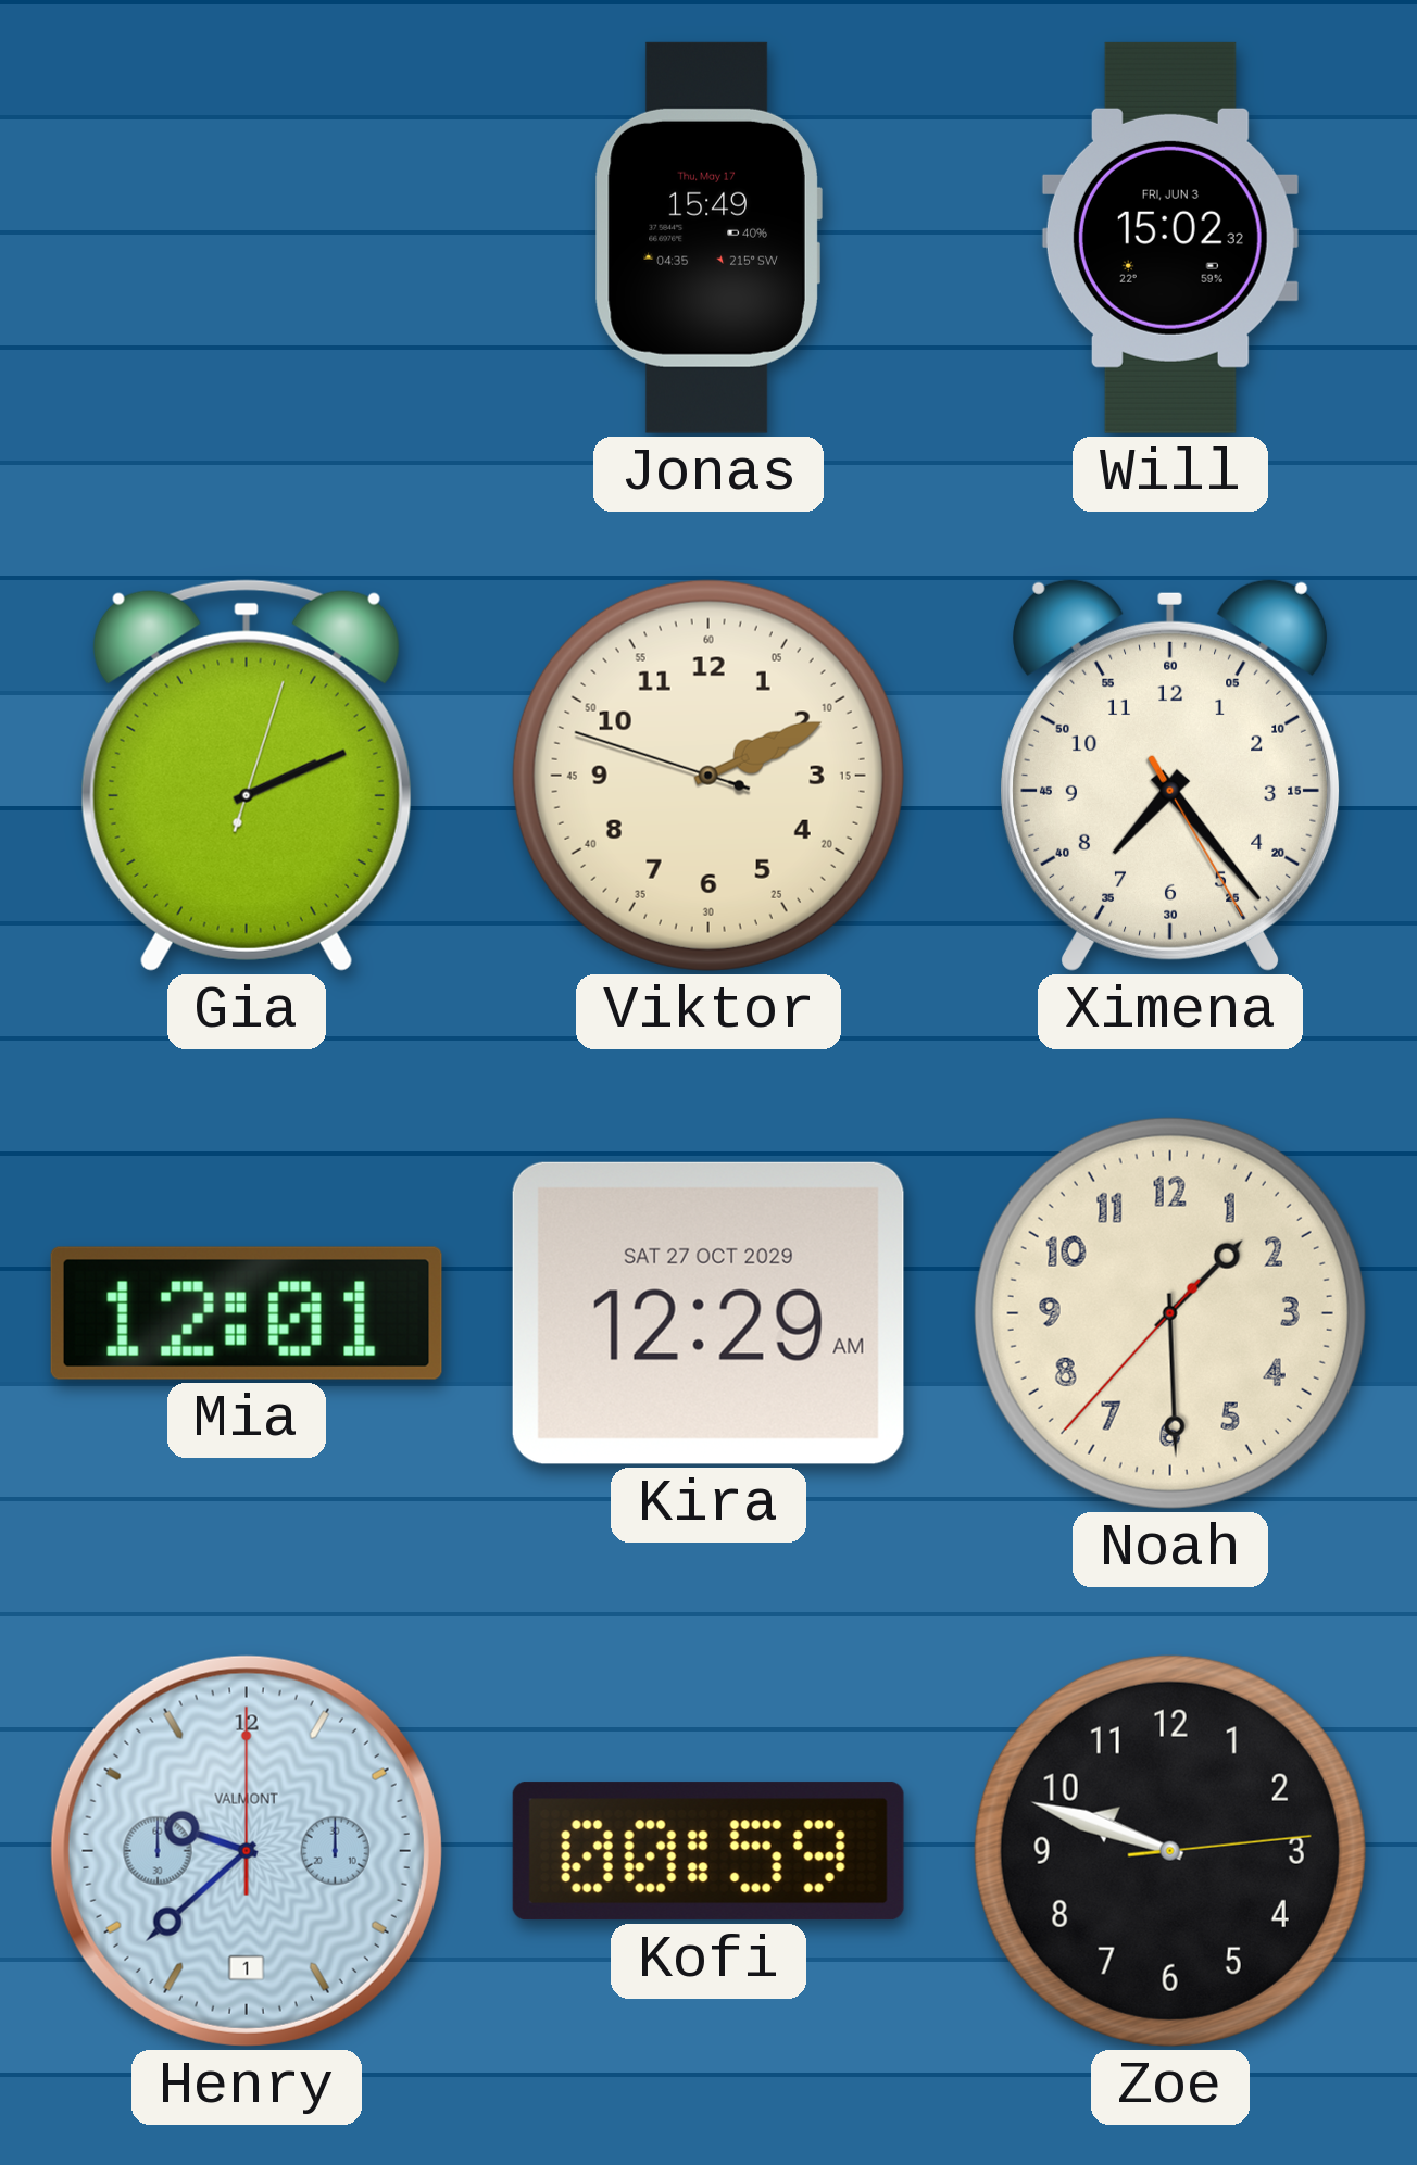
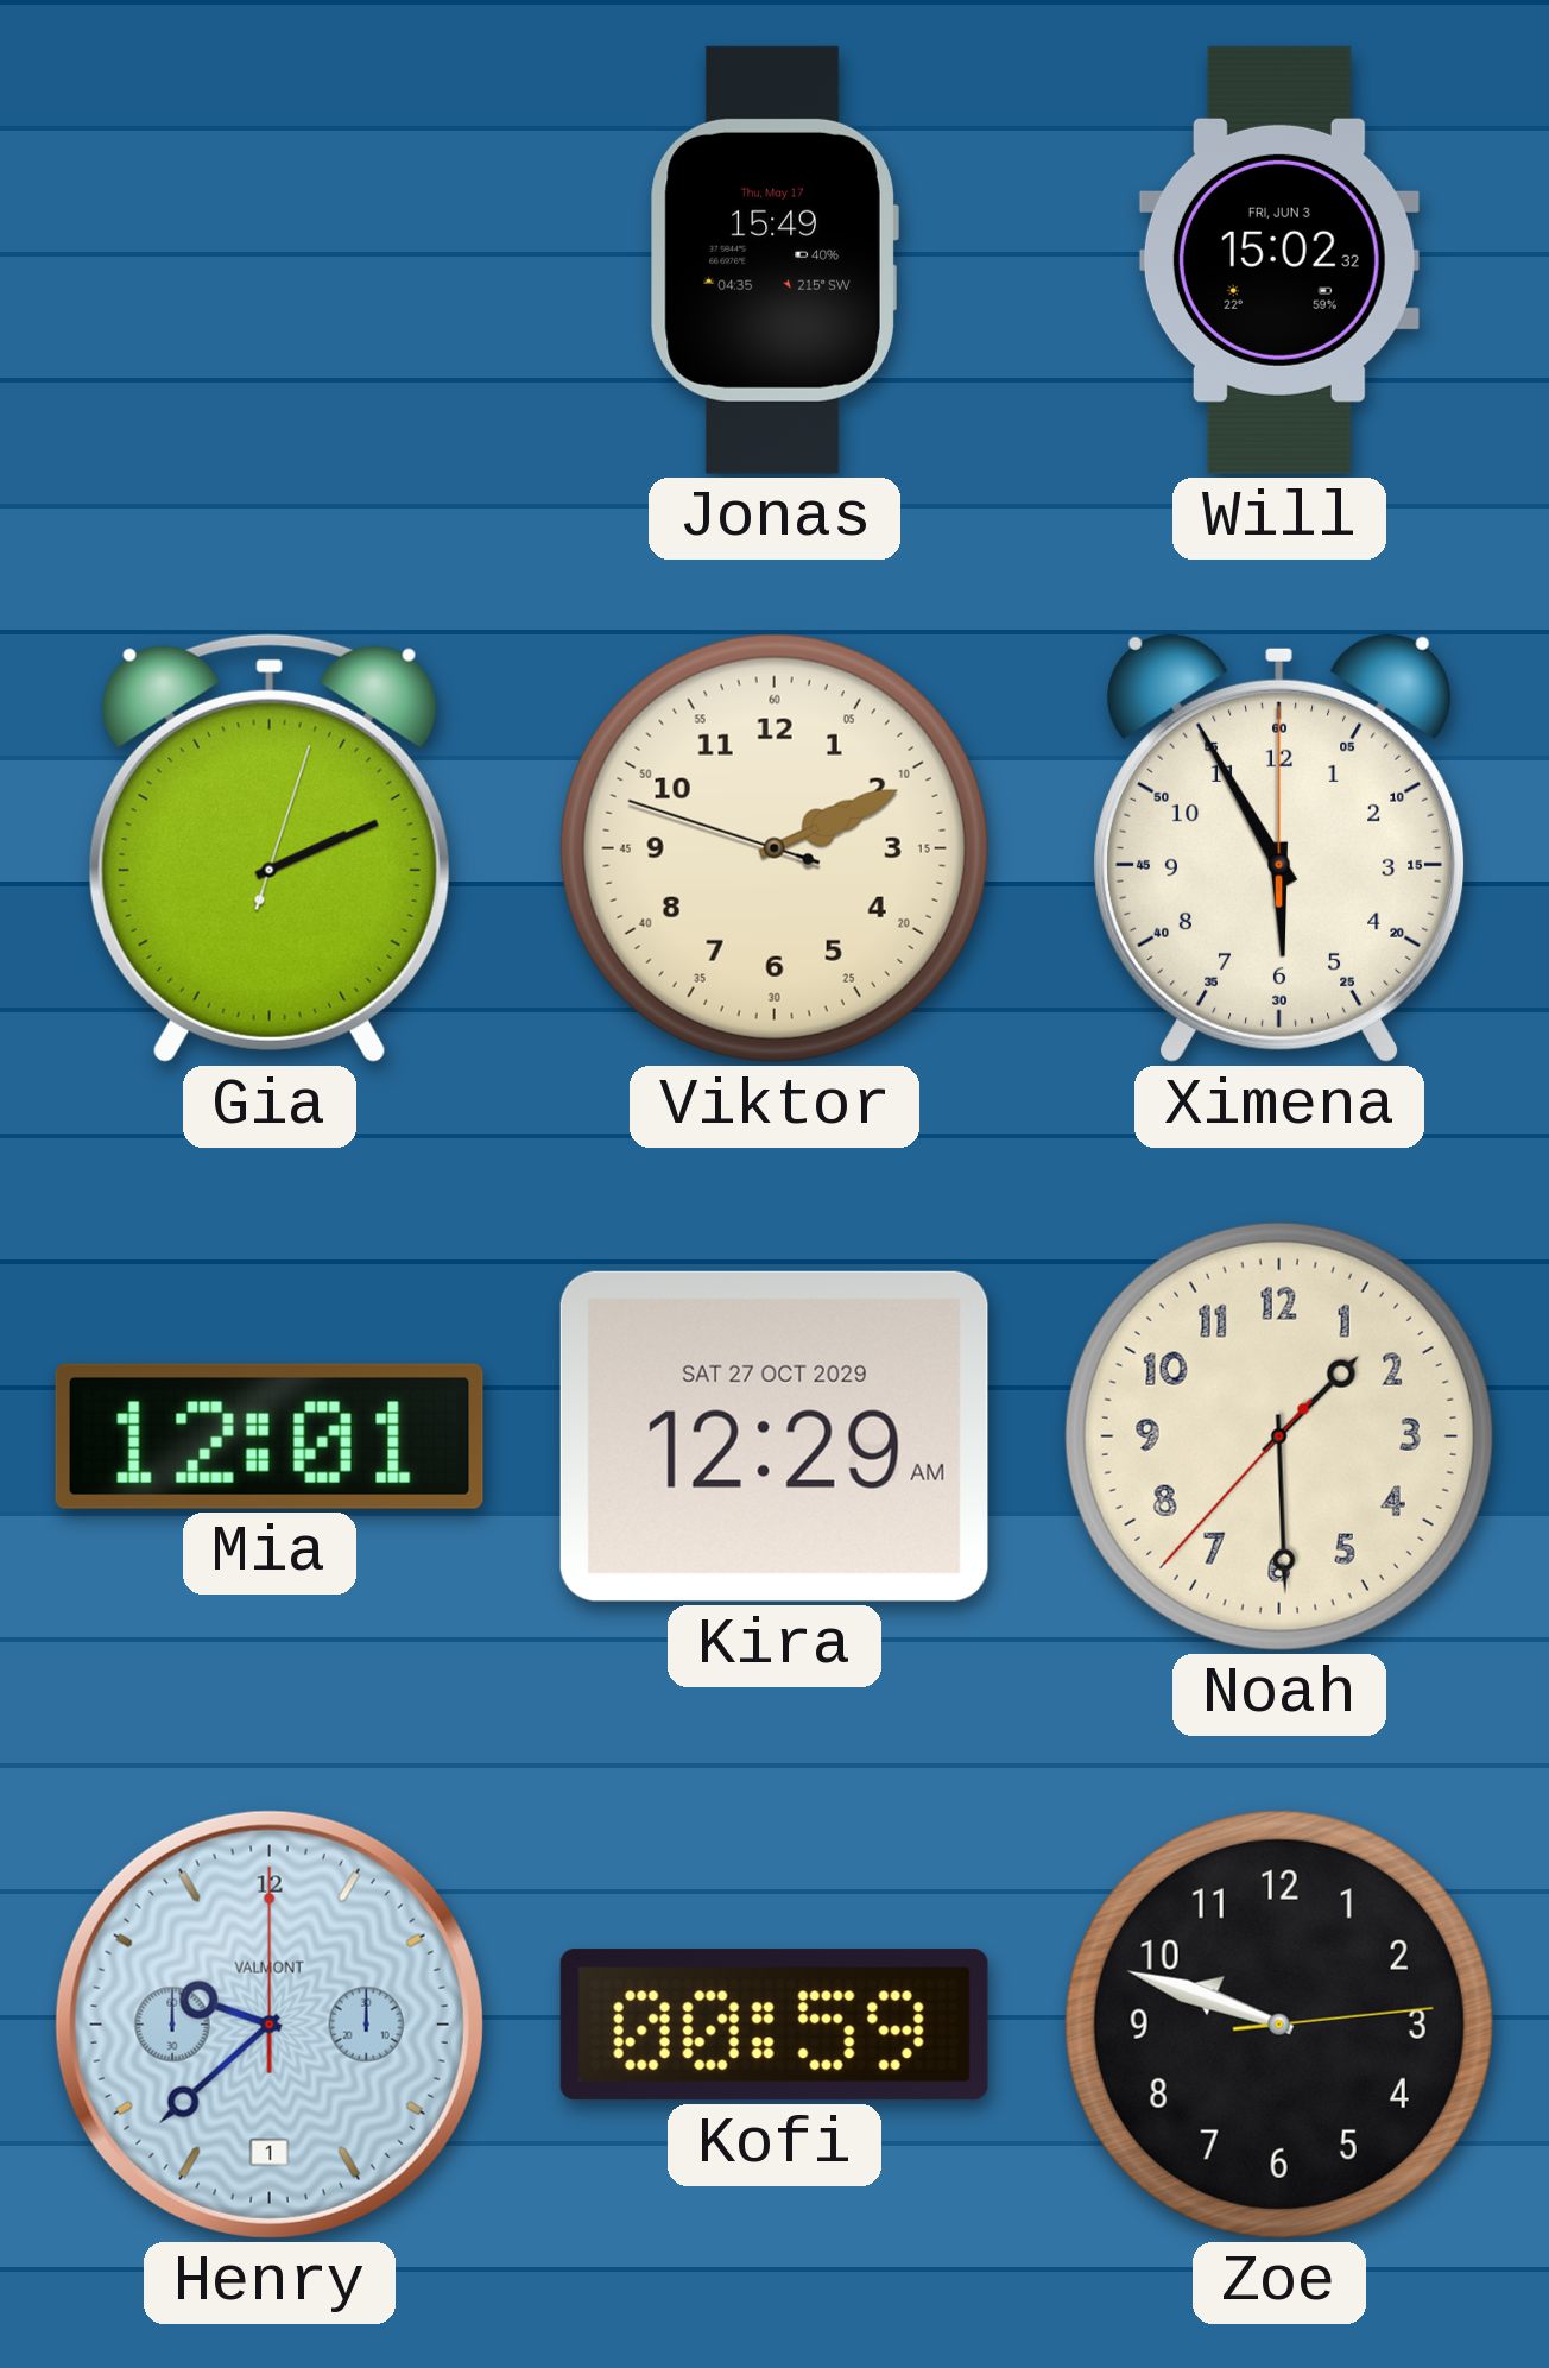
Ximena: 7:23 -> 5:55 (1281, 847)
